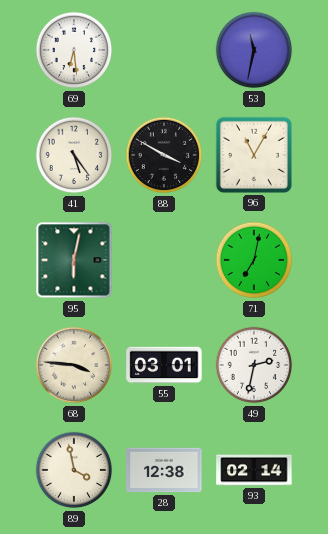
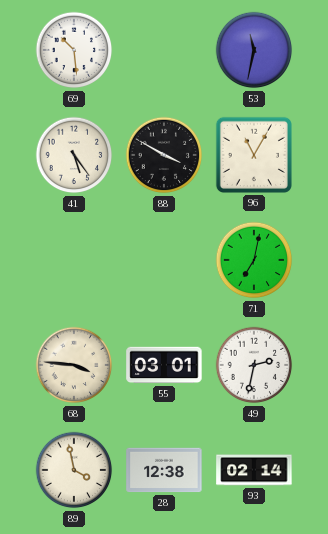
69: 6:29 -> 10:29 (74, 50)
95: 6:02 -> none (74, 260)
